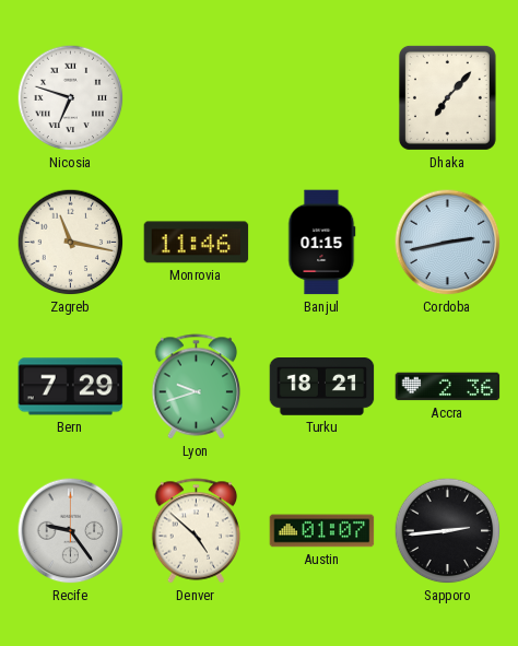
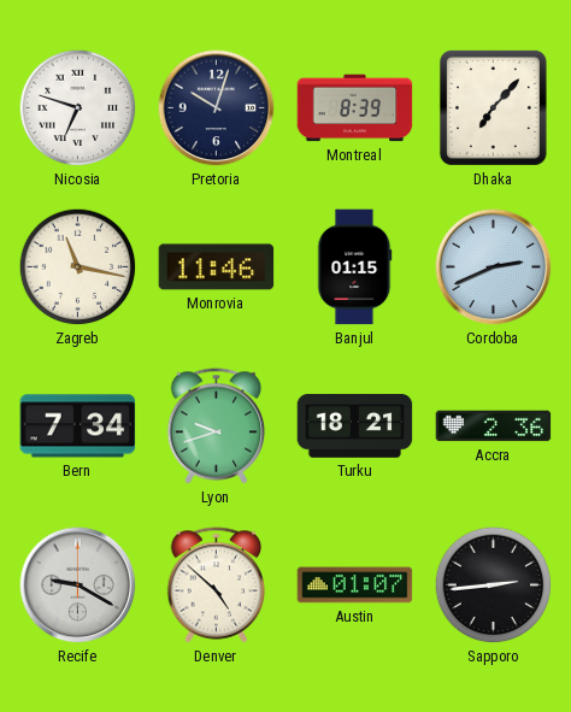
Pretoria: none -> 10:03 (217, 108)
Montreal: none -> 8:39 (355, 108)
Cordoba: 2:43 -> 2:41 (494, 267)
Bern: 7:29 -> 7:34 (78, 426)
Recife: 9:24 -> 9:20 (78, 586)
